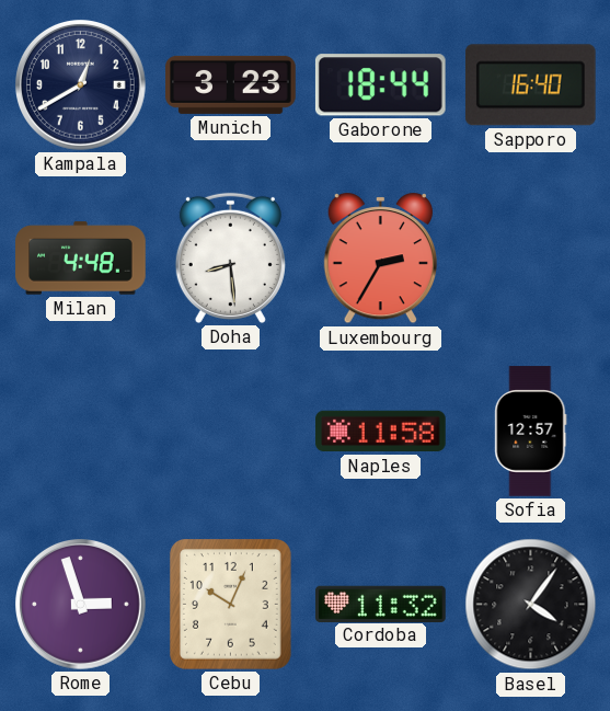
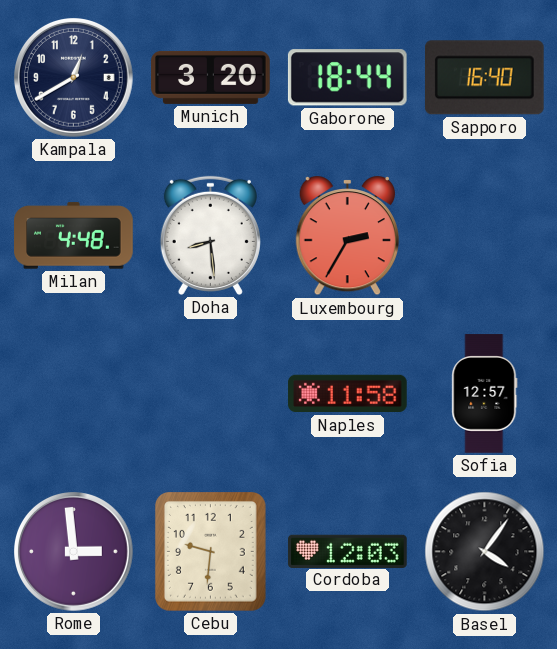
Munich: 3:23 -> 3:20 (211, 77)
Rome: 2:57 -> 2:59 (74, 552)
Cebu: 10:04 -> 9:31 (210, 552)
Cordoba: 11:32 -> 12:03 (348, 551)
